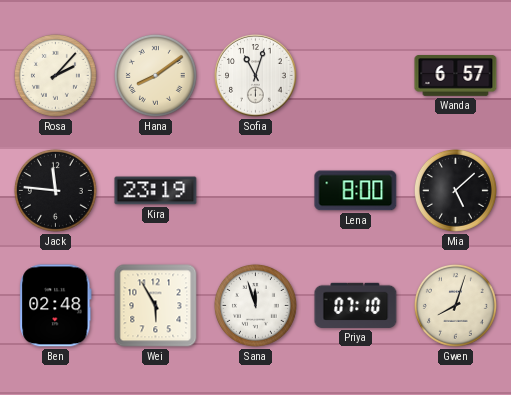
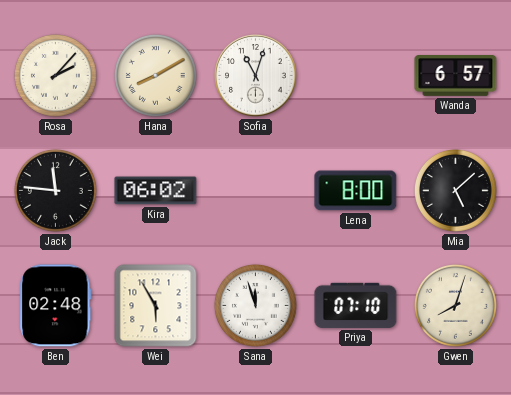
Hana: 8:09 -> 8:10 (155, 75)
Kira: 23:19 -> 06:02 (156, 191)
